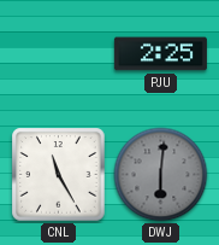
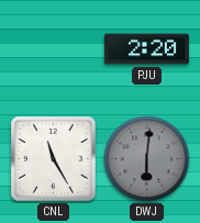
PJU: 2:25 -> 2:20 (146, 49)
